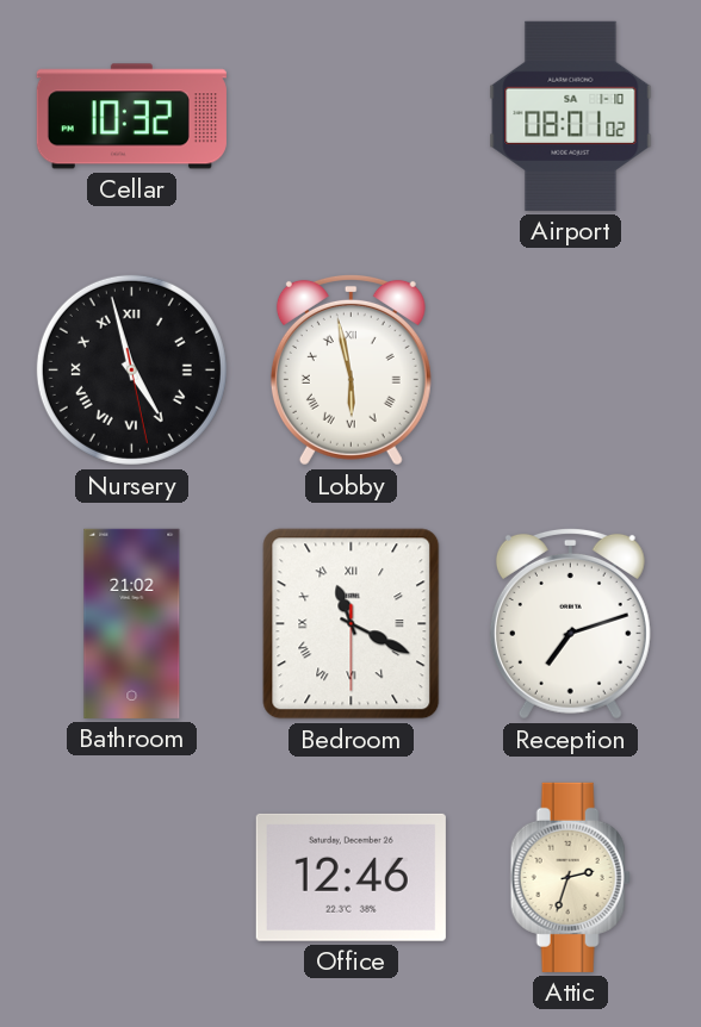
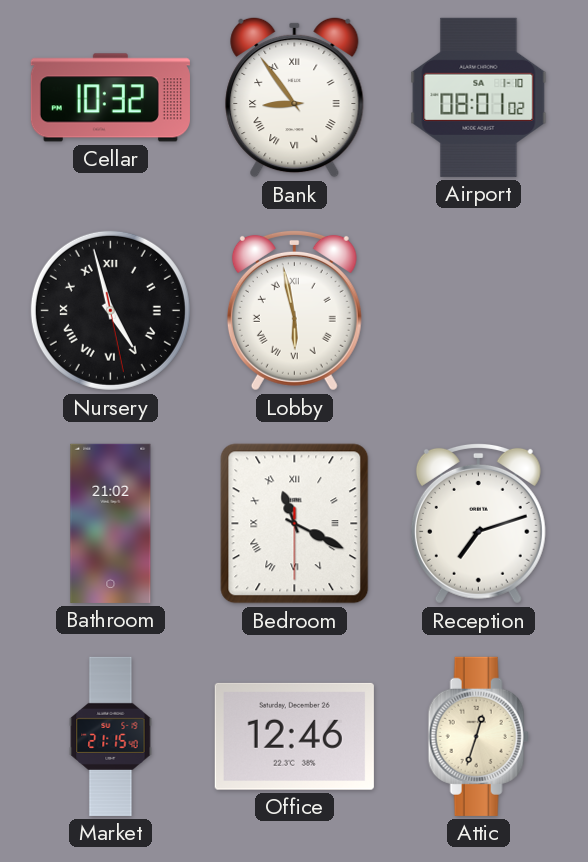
Bank: none -> 8:54 (295, 97)
Market: none -> 21:15 (111, 736)
Attic: 2:33 -> 12:33 (478, 736)
